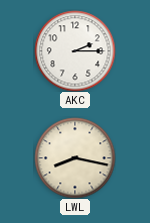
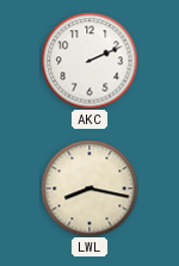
AKC: 2:15 -> 2:11 (89, 61)
